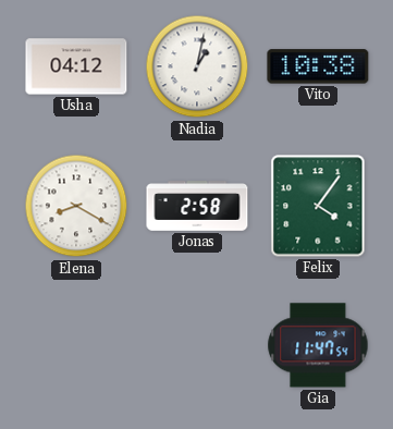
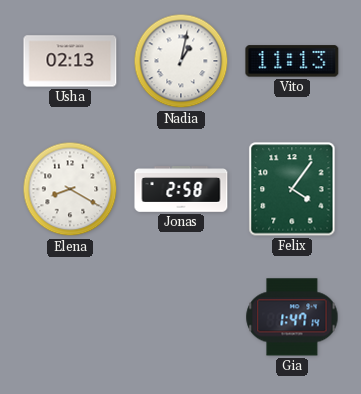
Usha: 04:12 -> 02:13 (70, 61)
Vito: 10:38 -> 11:13 (292, 61)
Gia: 11:47 -> 1:47 (292, 317)
